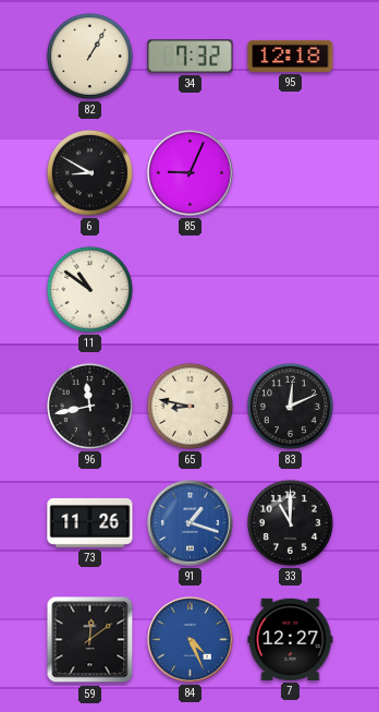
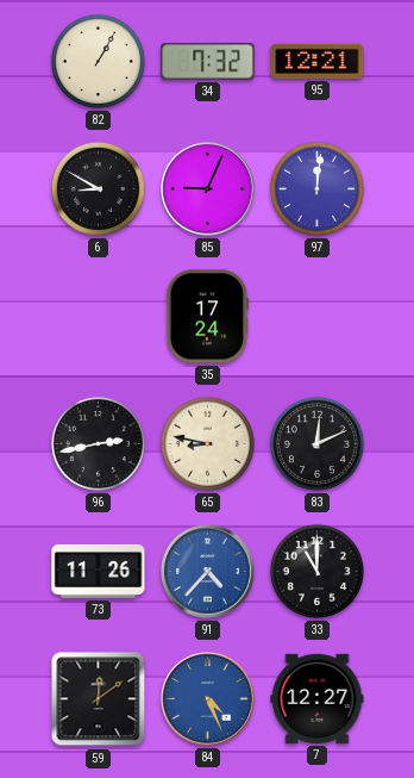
95: 12:18 -> 12:21 (318, 61)
97: none -> 12:01 (316, 188)
11: 10:51 -> none (89, 289)
35: none -> 17:24 (207, 317)
96: 11:43 -> 2:43 (98, 443)
91: 1:18 -> 4:37 (208, 572)
